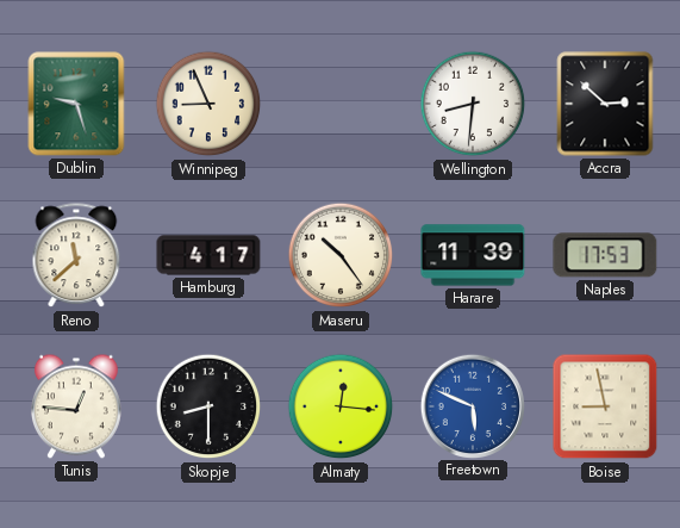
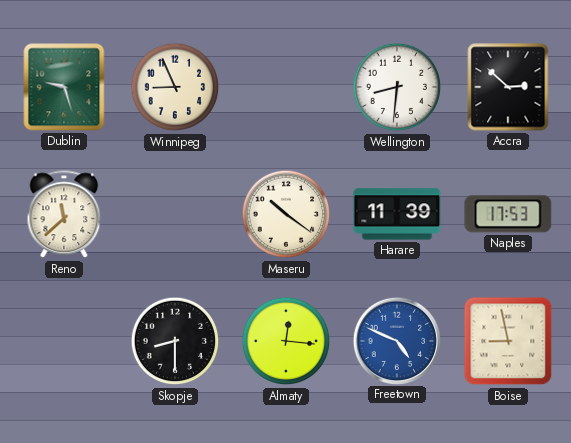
Hamburg: 4:17 -> none (208, 255)
Maseru: 10:24 -> 10:21 (286, 214)
Tunis: 12:46 -> none (76, 406)
Freetown: 5:49 -> 4:49 (396, 340)
